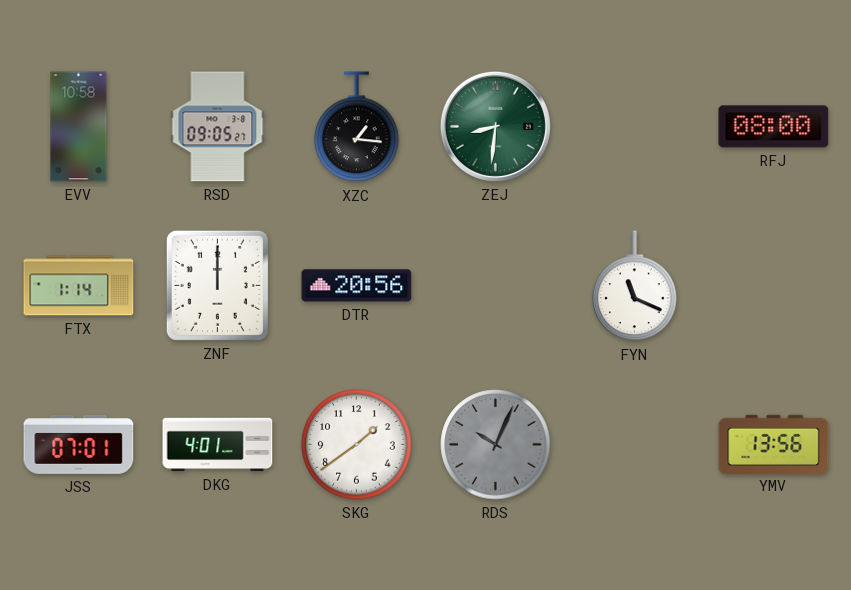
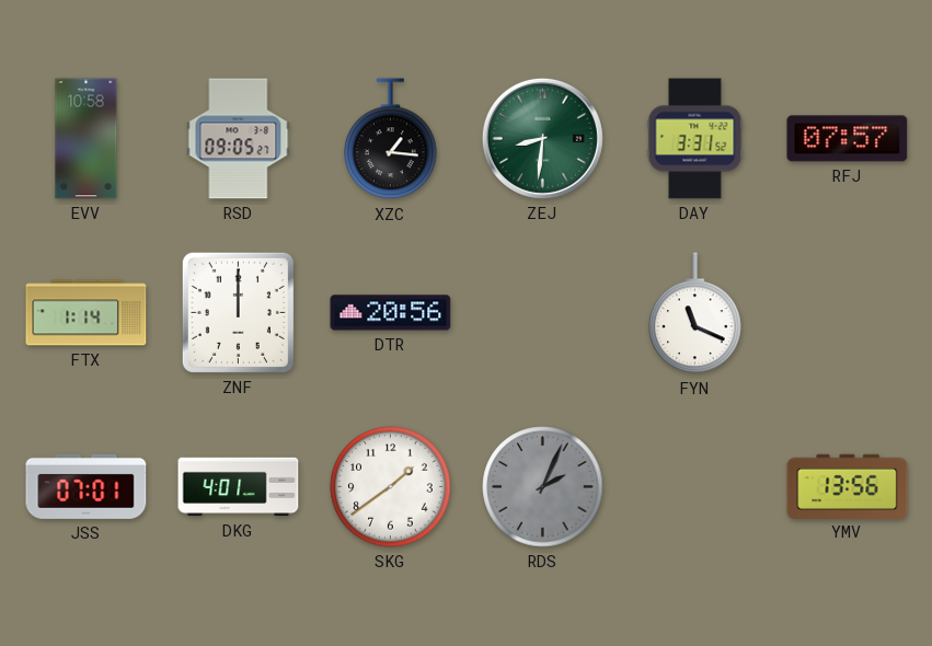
DAY: none -> 3:31 (695, 139)
RFJ: 08:00 -> 07:57 (848, 139)
RDS: 10:04 -> 2:04 (543, 487)
